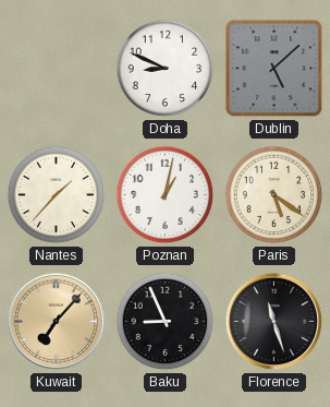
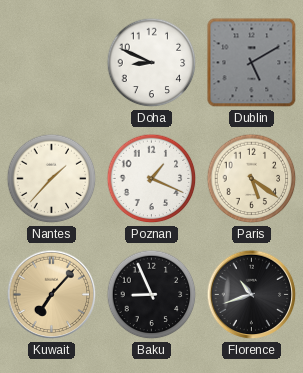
Dublin: 5:08 -> 5:10 (252, 63)
Poznan: 1:02 -> 1:19 (152, 179)
Florence: 11:27 -> 10:42 (252, 295)
